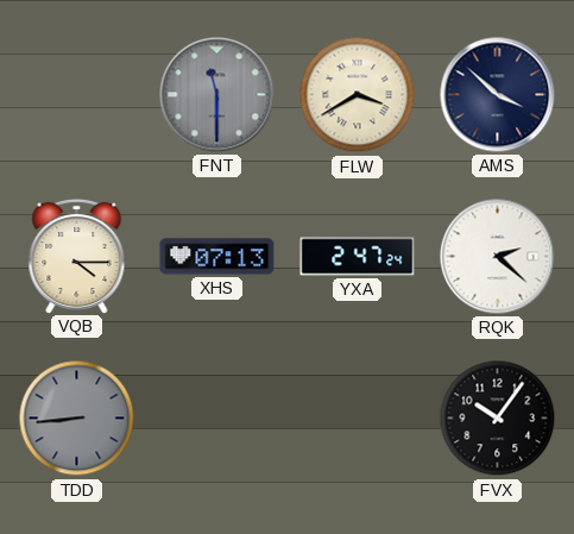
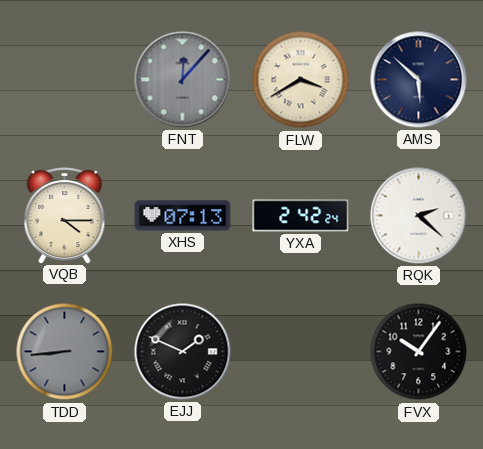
FNT: 11:30 -> 12:07 (183, 80)
AMS: 3:52 -> 5:52 (419, 80)
YXA: 2:47 -> 2:42 (301, 216)
EJJ: none -> 1:49 (183, 352)
